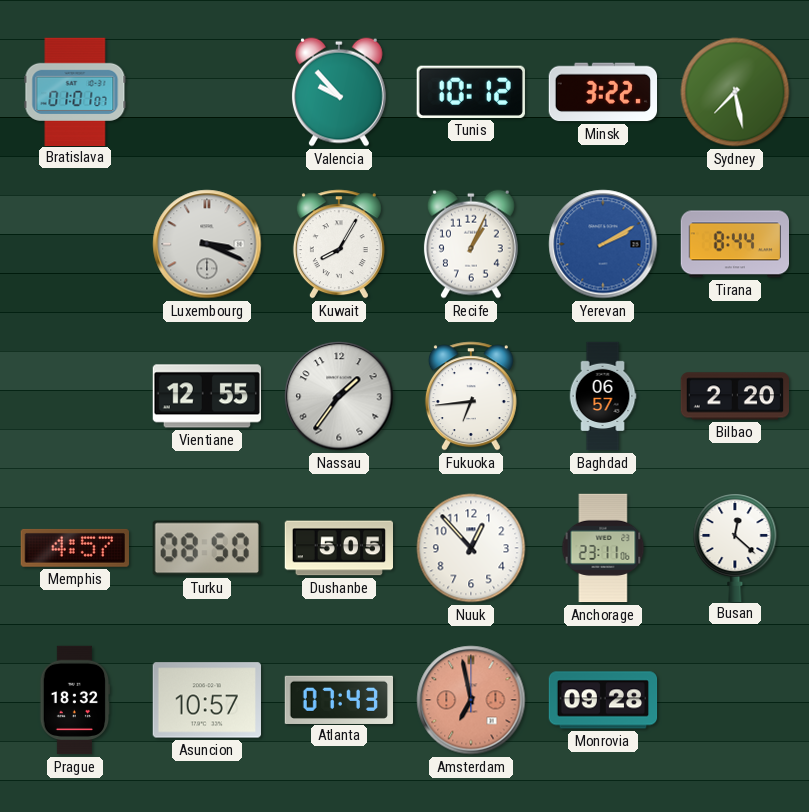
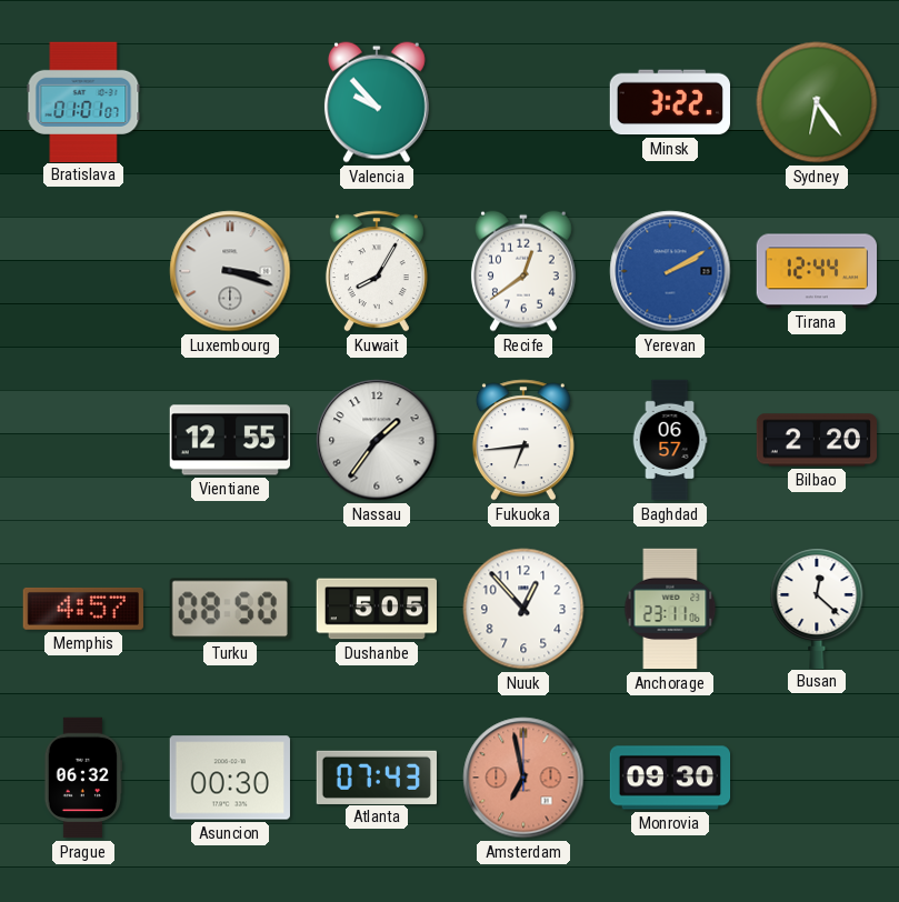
Tunis: 10:12 -> none (471, 92)
Sydney: 7:28 -> 6:24 (817, 102)
Luxembourg: 3:19 -> 3:18 (230, 271)
Recife: 1:04 -> 12:39 (523, 271)
Tirana: 8:44 -> 12:44 (816, 271)
Prague: 18:32 -> 06:32 (83, 778)
Asuncion: 10:57 -> 00:30 (230, 778)
Monrovia: 09:28 -> 09:30 (670, 778)
